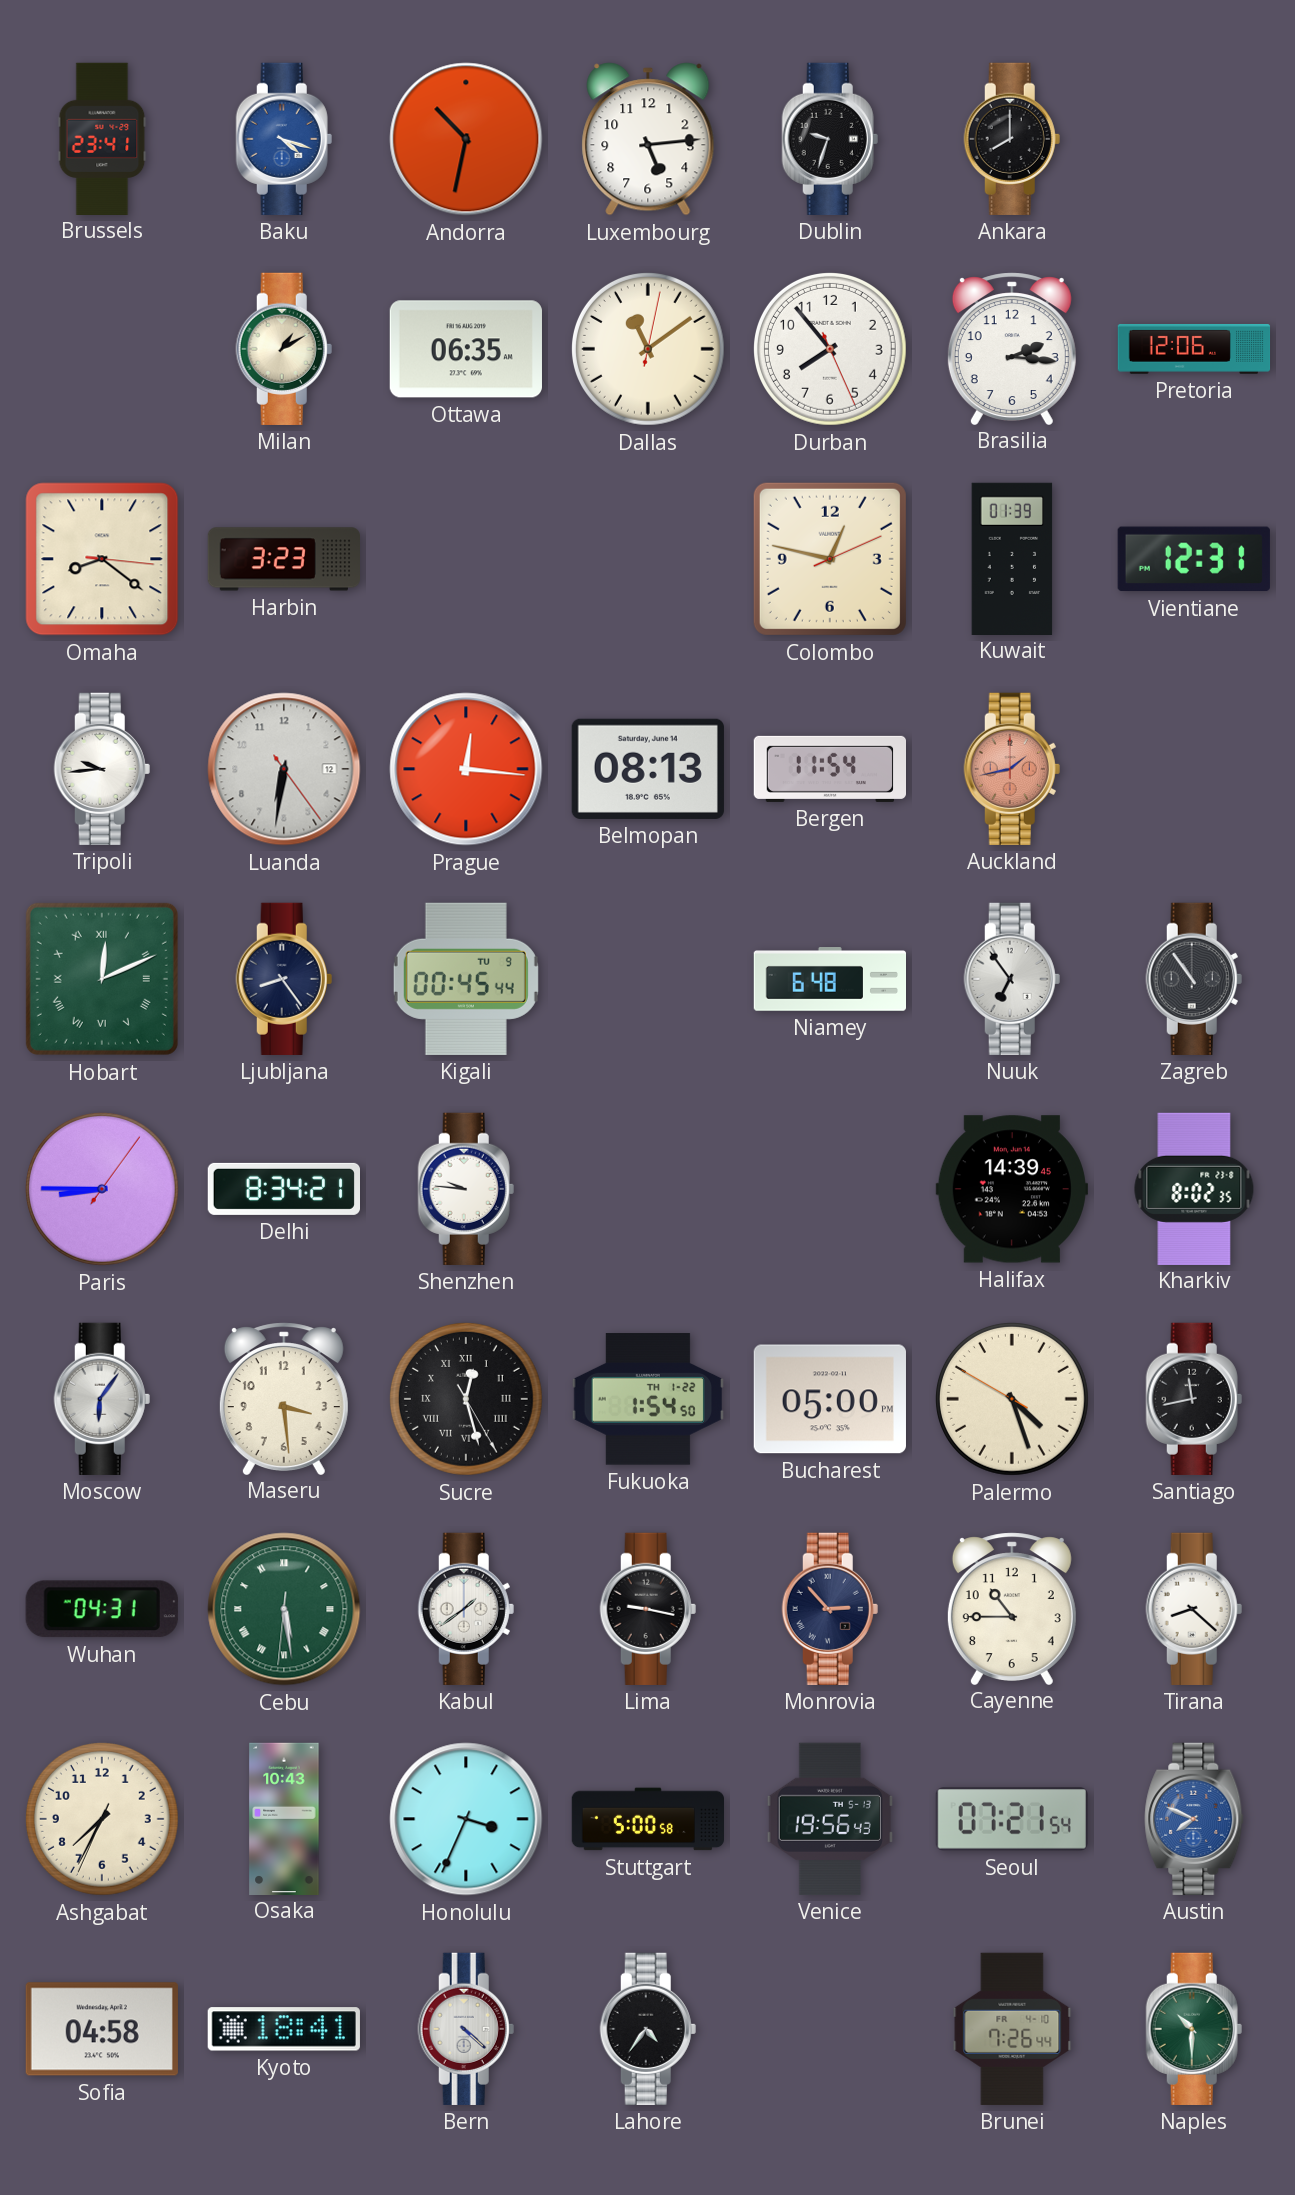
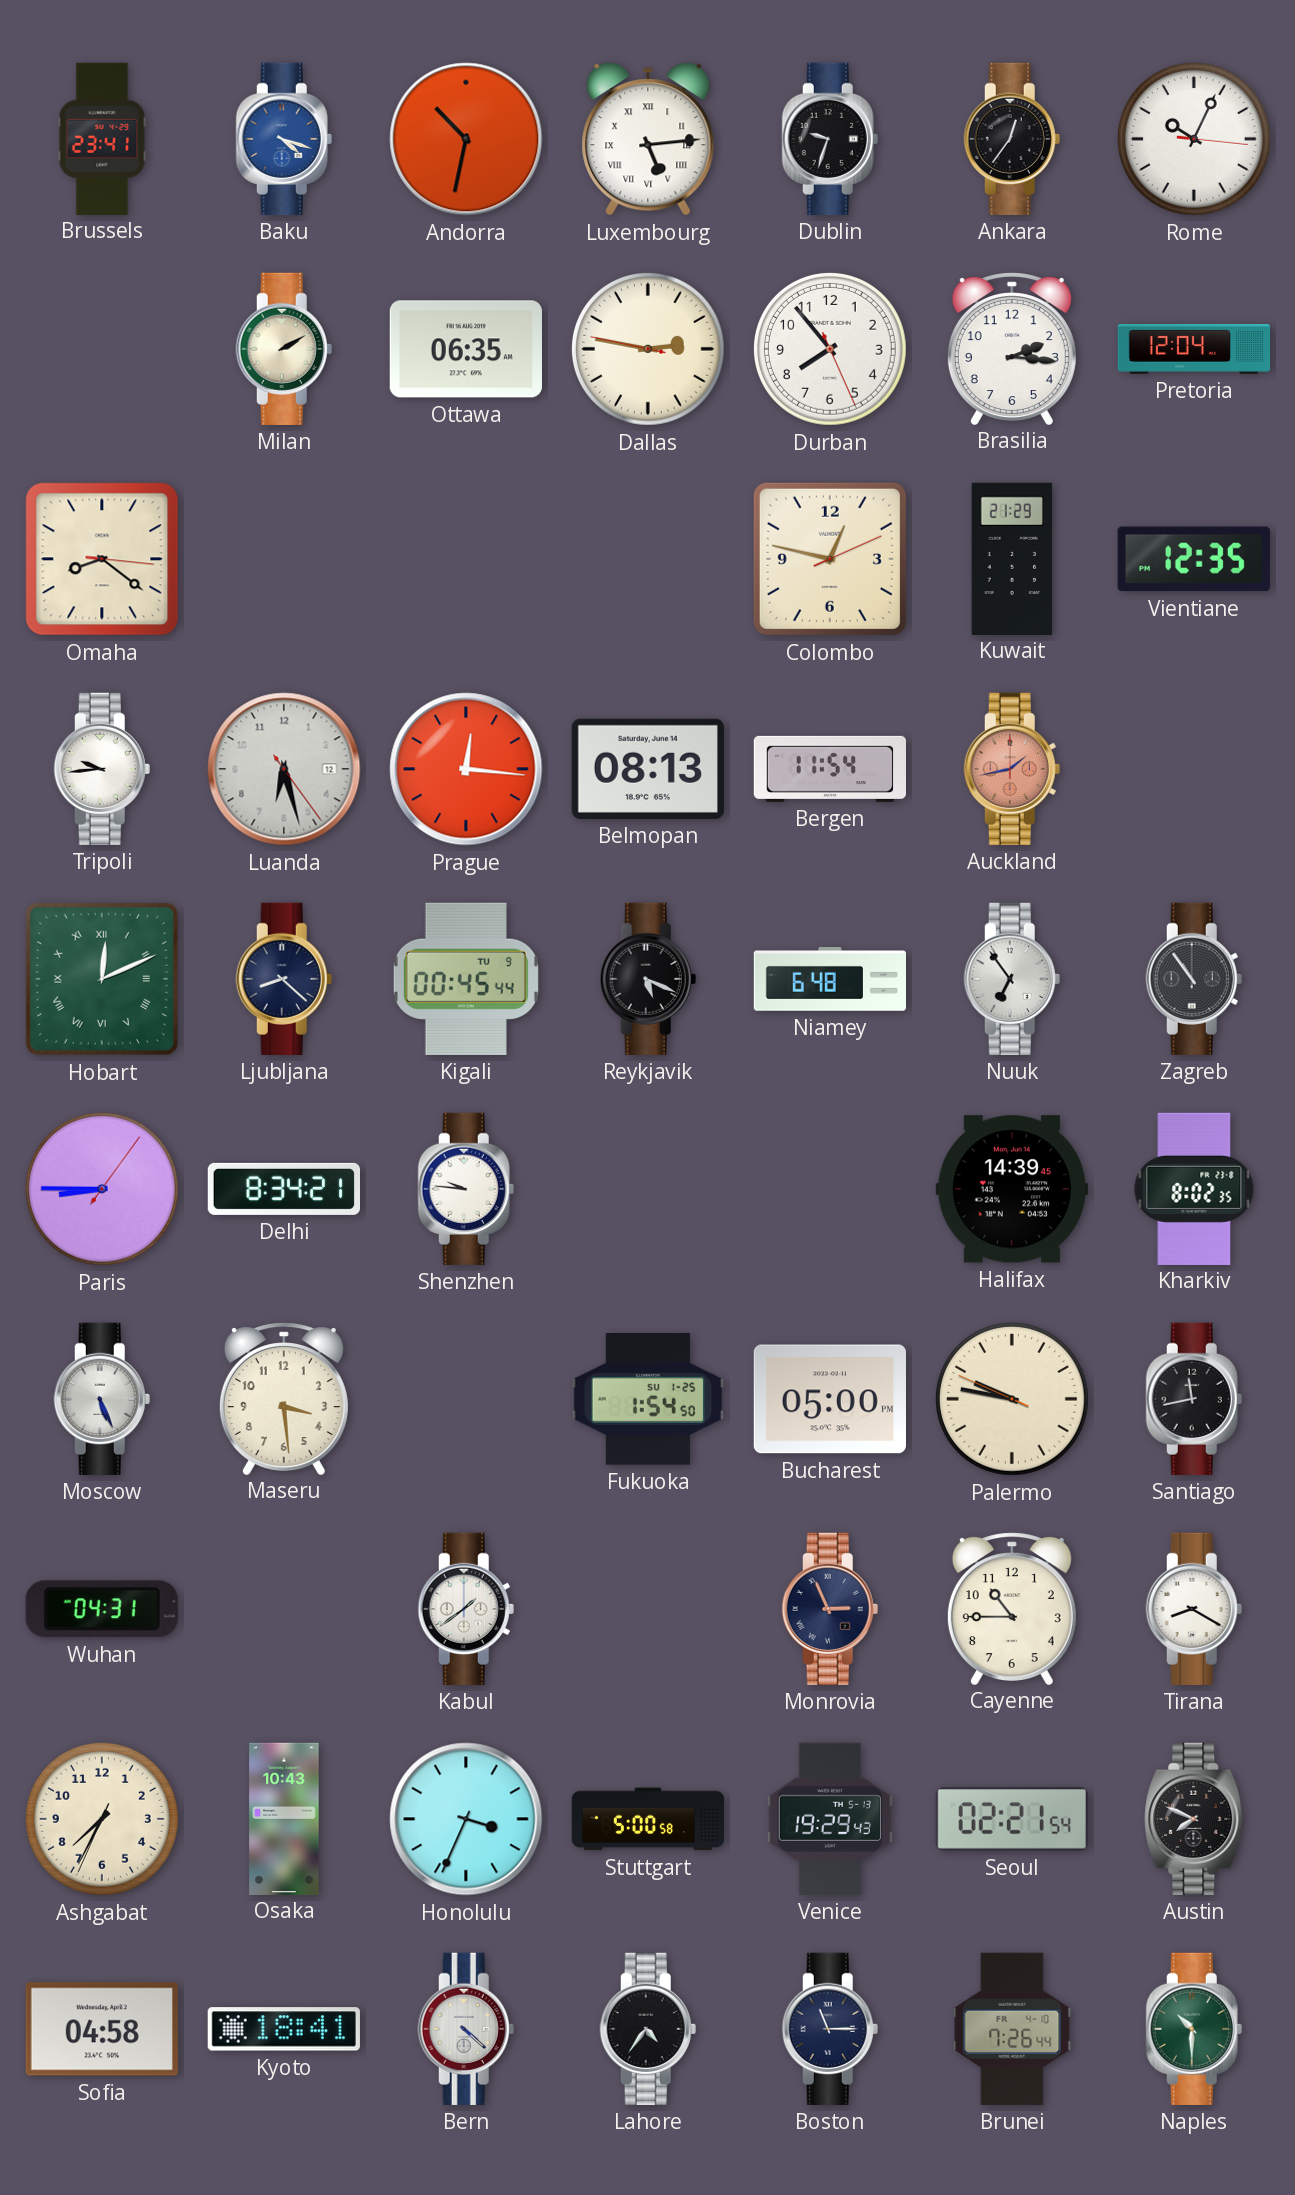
Luxembourg numerals: Arabic -> Roman (648, 139)
Ankara: 8:00 -> 12:36 (1012, 139)
Rome: none -> 10:04 (1194, 139)
Milan: 1:10 -> 2:10 (284, 349)
Dallas: 11:09 -> 2:46 (648, 349)
Pretoria: 12:06 -> 12:04 (1194, 349)
Harbin: 3:23 -> none (283, 559)
Kuwait: 01:39 -> 21:29 (1012, 558)
Vientiane: 12:31 -> 12:35 (1194, 559)
Luanda: 6:31 -> 6:27 (284, 769)
Ljubljana: 8:24 -> 8:22 (284, 979)
Reykjavik: none -> 5:19 (648, 979)
Moscow: 6:06 -> 5:26 (102, 1399)
Sucre: 12:27 -> none (466, 1399)
Fukuoka date: TH 1-22 -> SU 1-25 (648, 1399)
Palermo: 4:26 -> 9:46 (1012, 1399)
Cebu: 5:28 -> none (284, 1609)
Lima: 9:17 -> none (648, 1609)
Monrovia: 2:53 -> 2:56 (830, 1609)
Tirana: 8:22 -> 8:20 (1194, 1609)
Venice: 19:56 -> 19:29 (829, 1819)
Seoul: 07:21 -> 02:21 (1012, 1819)
Austin dial: blue -> black (1194, 1819)
Boston: none -> 11:15 (830, 2029)
